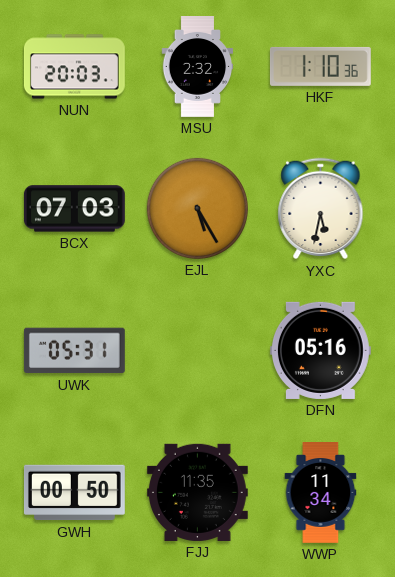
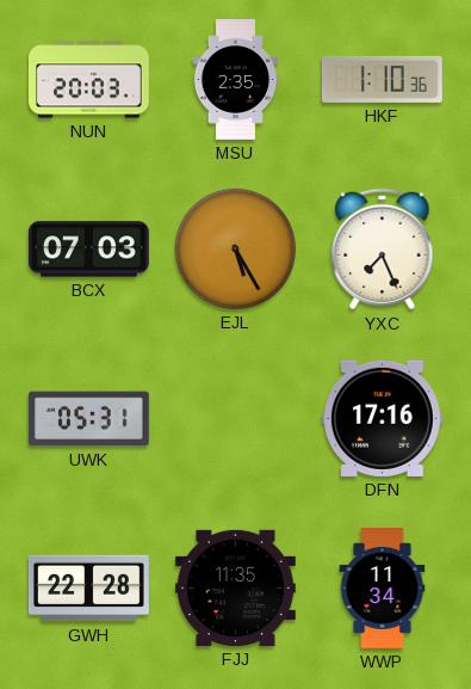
MSU: 2:32 -> 2:35 (236, 80)
YXC: 5:32 -> 7:26 (383, 250)
DFN: 05:16 -> 17:16 (382, 418)
GWH: 00:50 -> 22:28 (89, 589)
